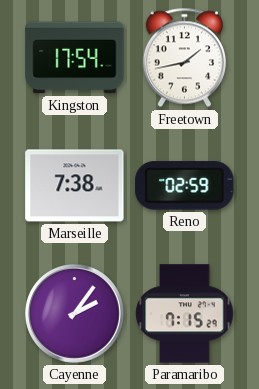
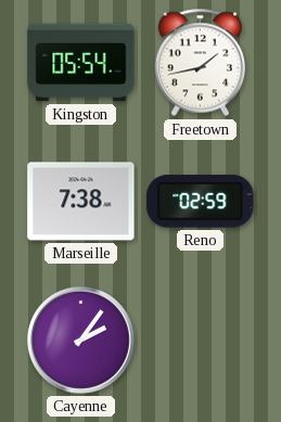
Kingston: 17:54 -> 05:54 (81, 63)
Paramaribo: 7:15 -> none (185, 314)
